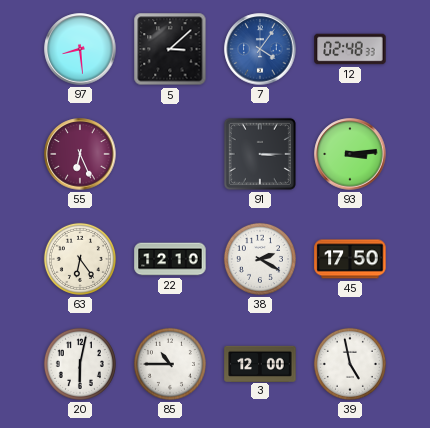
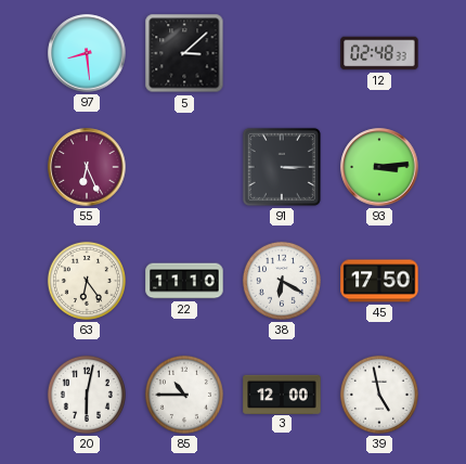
7: 4:06 -> none (260, 49)
22: 12:10 -> 11:10 (184, 281)
38: 2:20 -> 6:20 (282, 281)
